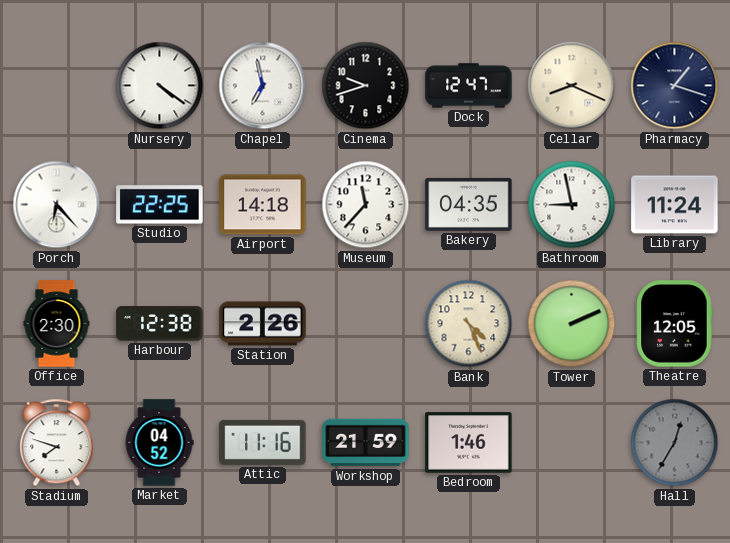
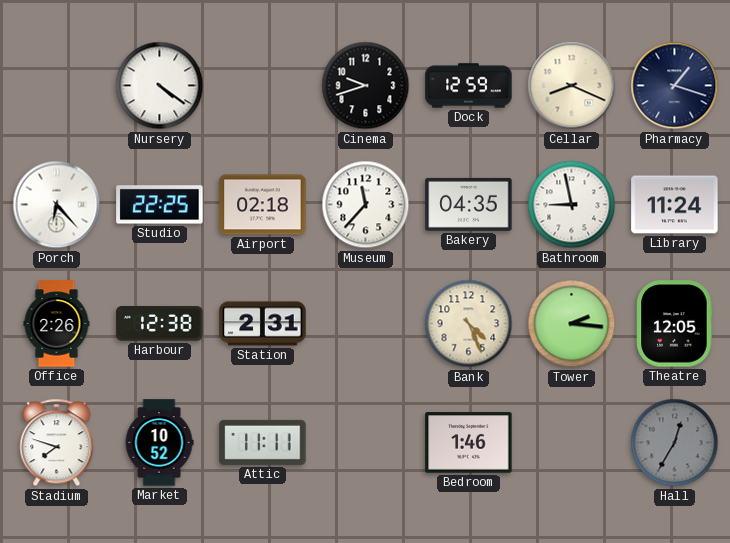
Chapel: 6:58 -> none (263, 86)
Dock: 12:47 -> 12:59 (469, 86)
Airport: 14:18 -> 02:18 (263, 205)
Office: 2:30 -> 2:26 (57, 324)
Station: 2:26 -> 2:31 (263, 324)
Tower: 2:11 -> 2:16 (572, 324)
Market: 04:52 -> 10:52 (159, 443)
Attic: 11:16 -> 11:11 (263, 442)
Workshop: 21:59 -> none (366, 443)
